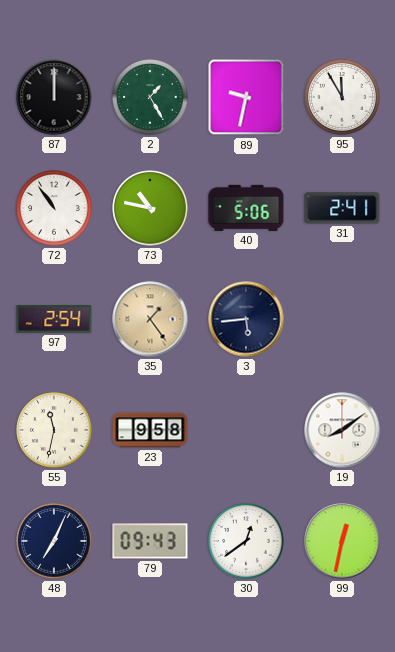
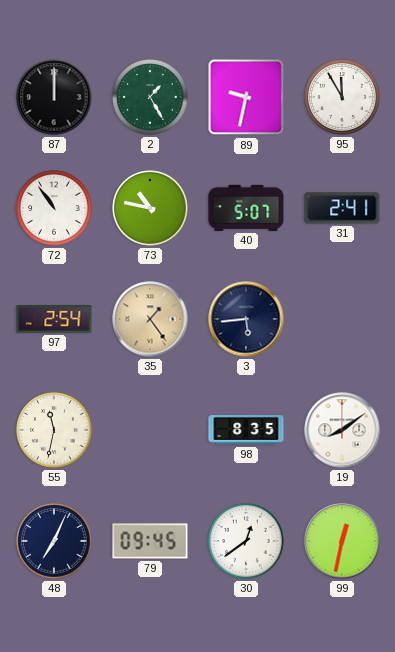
40: 5:06 -> 5:07 (246, 208)
23: 9:58 -> none (150, 430)
98: none -> 8:35 (246, 430)
79: 09:43 -> 09:45 (150, 541)
